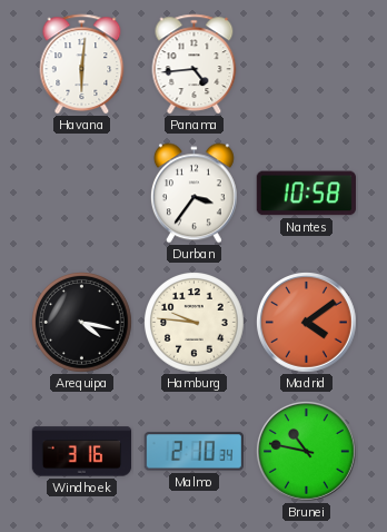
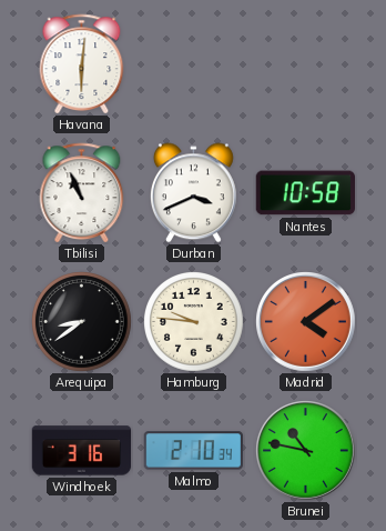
Panama: 4:44 -> none (195, 65)
Tbilisi: none -> 10:56 (82, 193)
Durban: 3:36 -> 3:41 (193, 193)
Arequipa: 4:17 -> 8:39 (82, 322)
